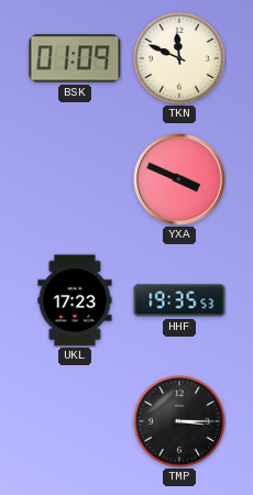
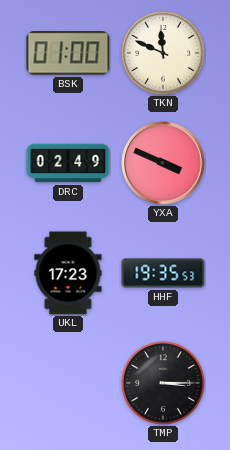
BSK: 01:09 -> 01:00 (68, 53)
DRC: none -> 02:49 (68, 163)
